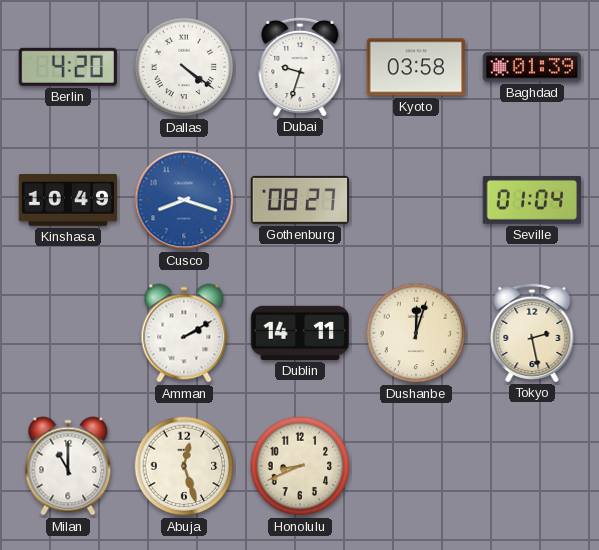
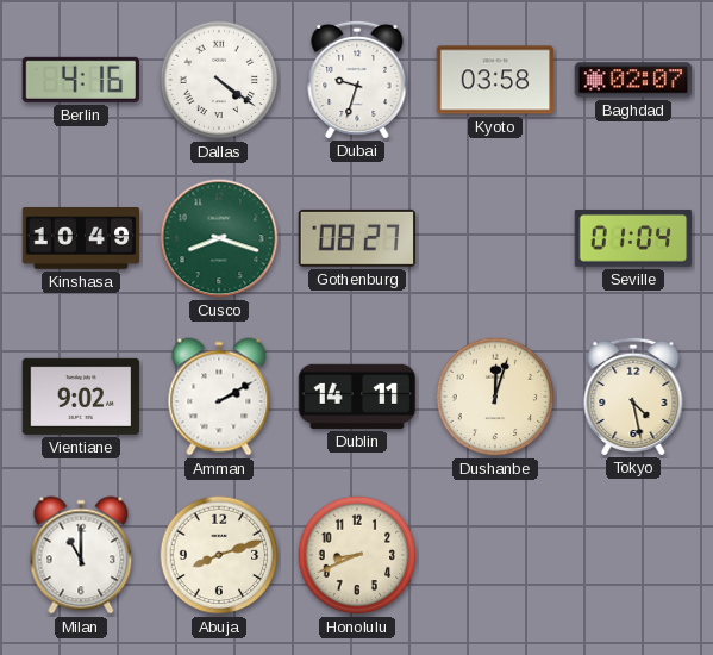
Berlin: 4:20 -> 4:16 (80, 80)
Baghdad: 01:39 -> 02:07 (633, 80)
Cusco dial: blue -> green (219, 238)
Vientiane: none -> 9:02 (81, 397)
Tokyo: 2:28 -> 4:28 (633, 395)
Abuja: 12:27 -> 8:12 (219, 555)
